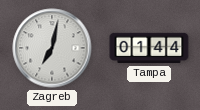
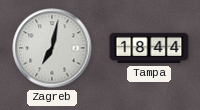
Tampa: 01:44 -> 18:44 (149, 48)
